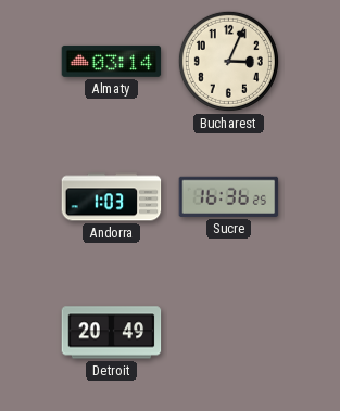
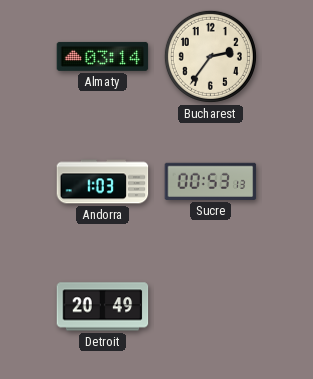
Bucharest: 3:04 -> 2:36 (210, 56)
Sucre: 16:36 -> 00:53 (211, 181)
